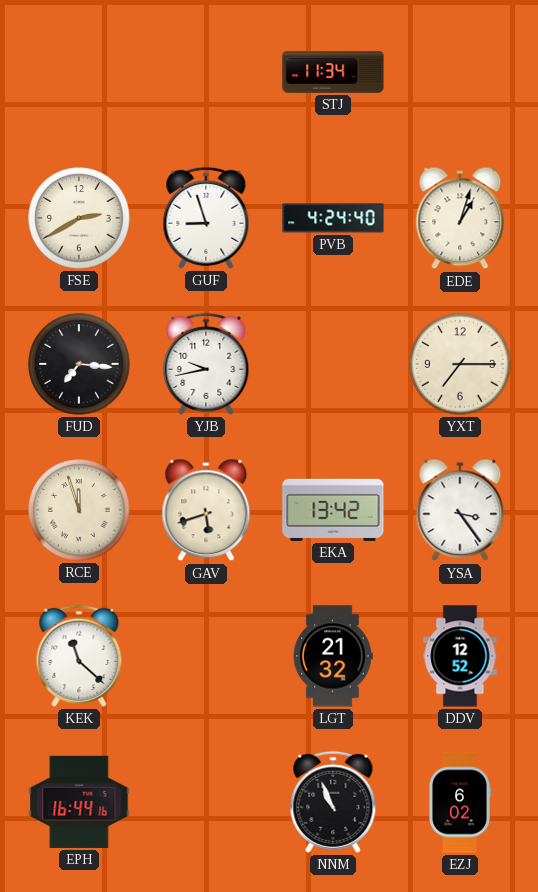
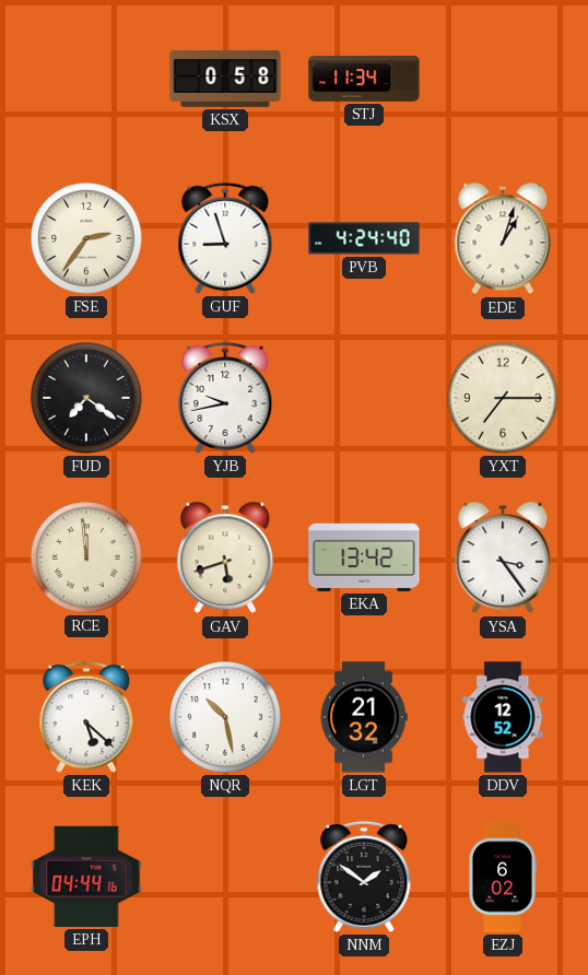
KSX: none -> 0:58 (225, 79)
FSE: 2:40 -> 2:36 (86, 238)
FUD: 7:16 -> 7:21 (86, 398)
RCE: 11:57 -> 11:59 (86, 557)
KEK: 11:22 -> 5:22 (86, 717)
NQR: none -> 10:28 (225, 717)
EPH: 16:44 -> 04:44 (86, 877)
NNM: 10:56 -> 1:51 (364, 877)
